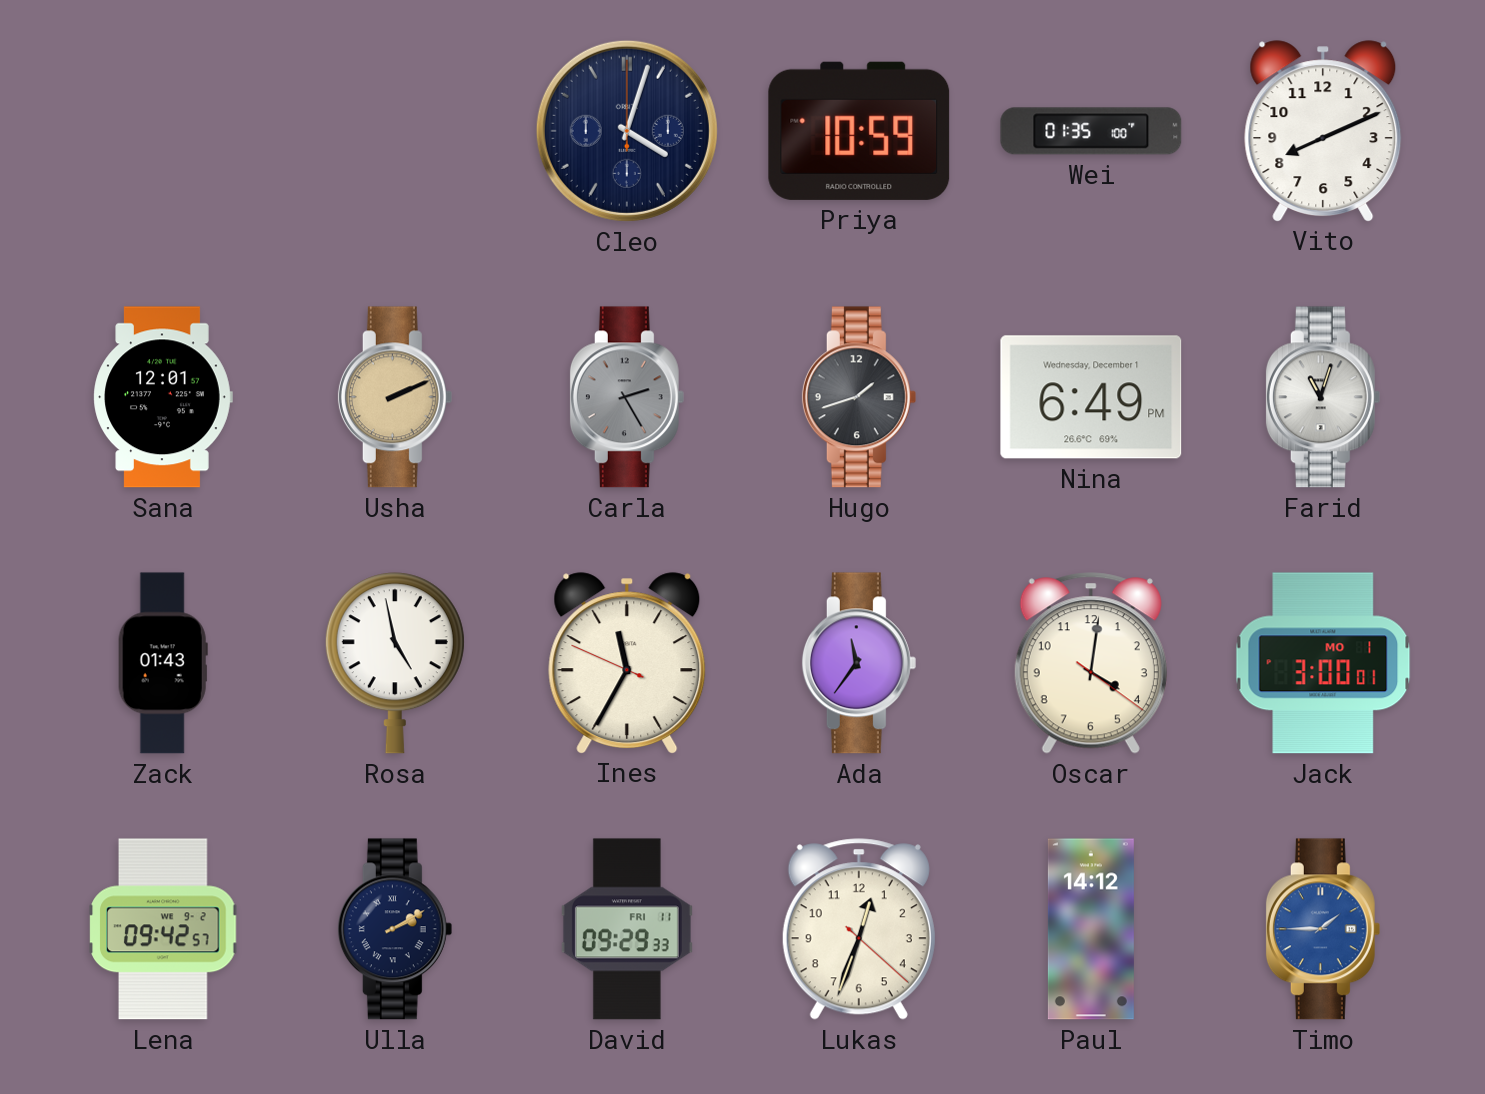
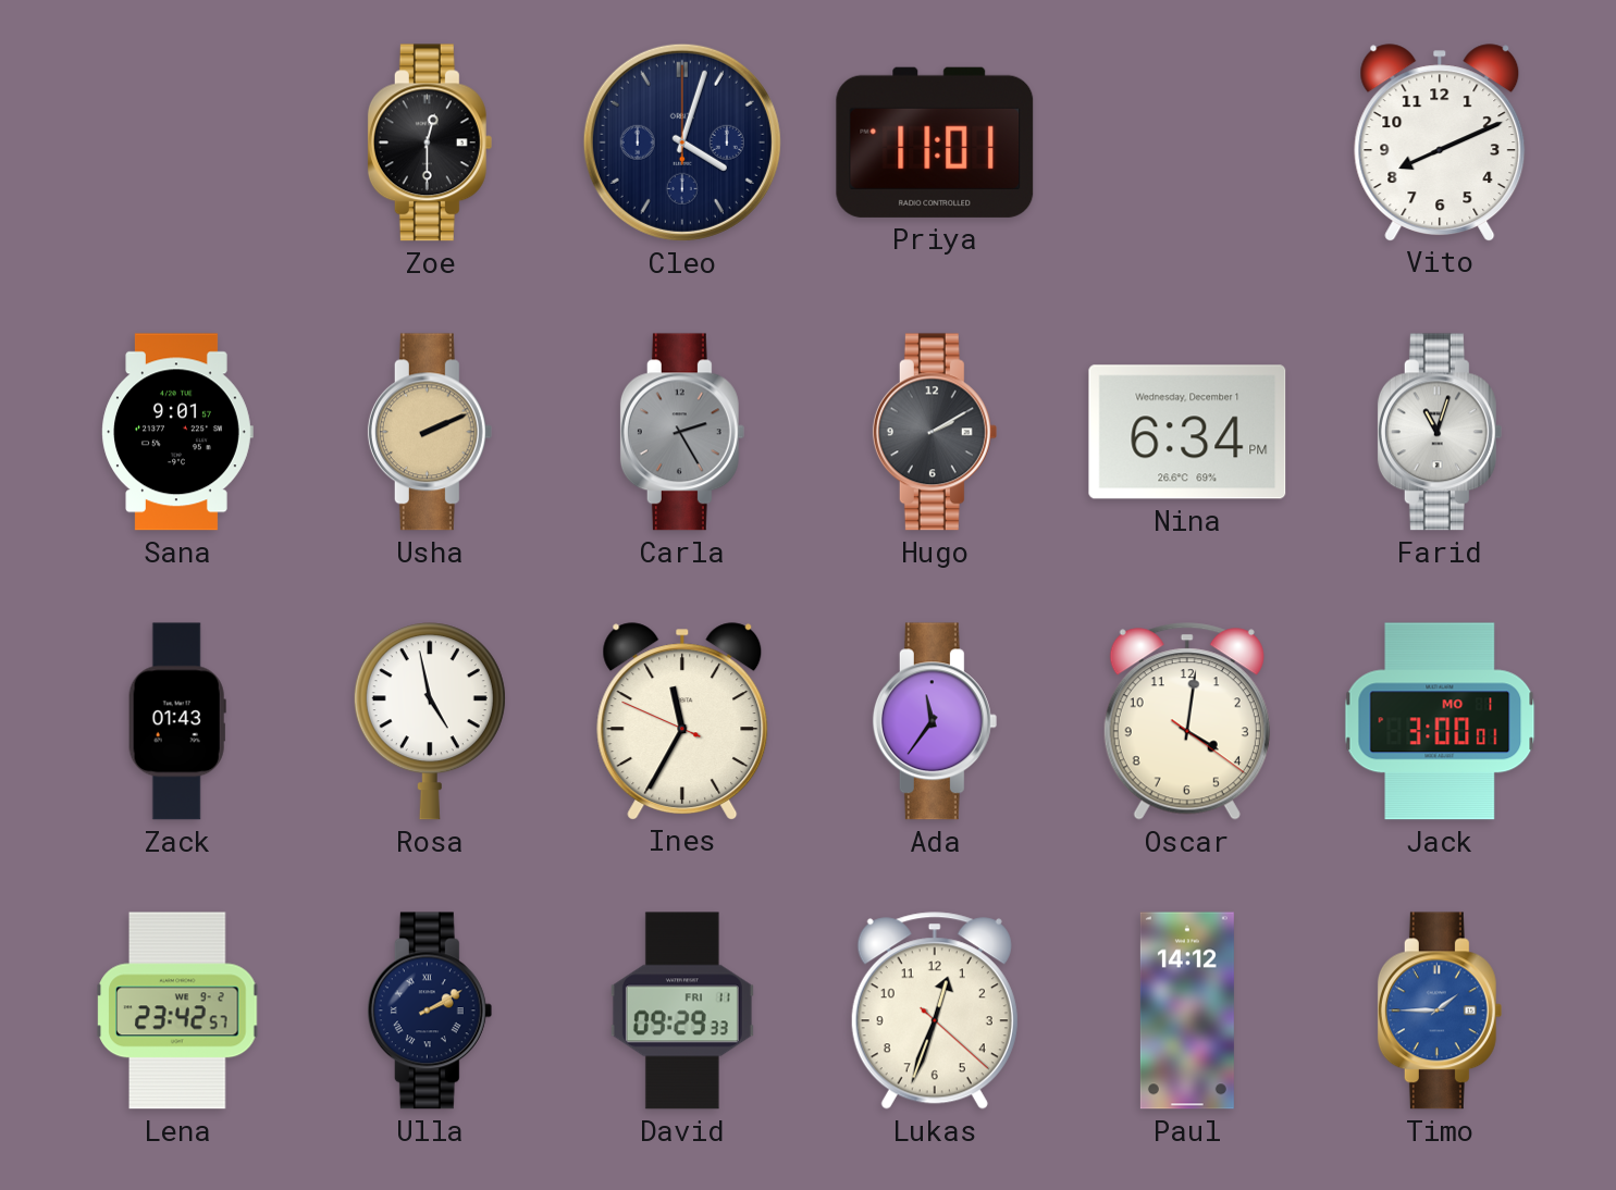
Zoe: none -> 12:30 (430, 142)
Priya: 10:59 -> 11:01 (935, 142)
Wei: 01:35 -> none (1091, 131)
Sana: 12:01 -> 9:01 (177, 432)
Hugo: 1:42 -> 2:10 (935, 432)
Nina: 6:49 -> 6:34 (1187, 432)
Lena: 09:42 -> 23:42 (177, 1011)
